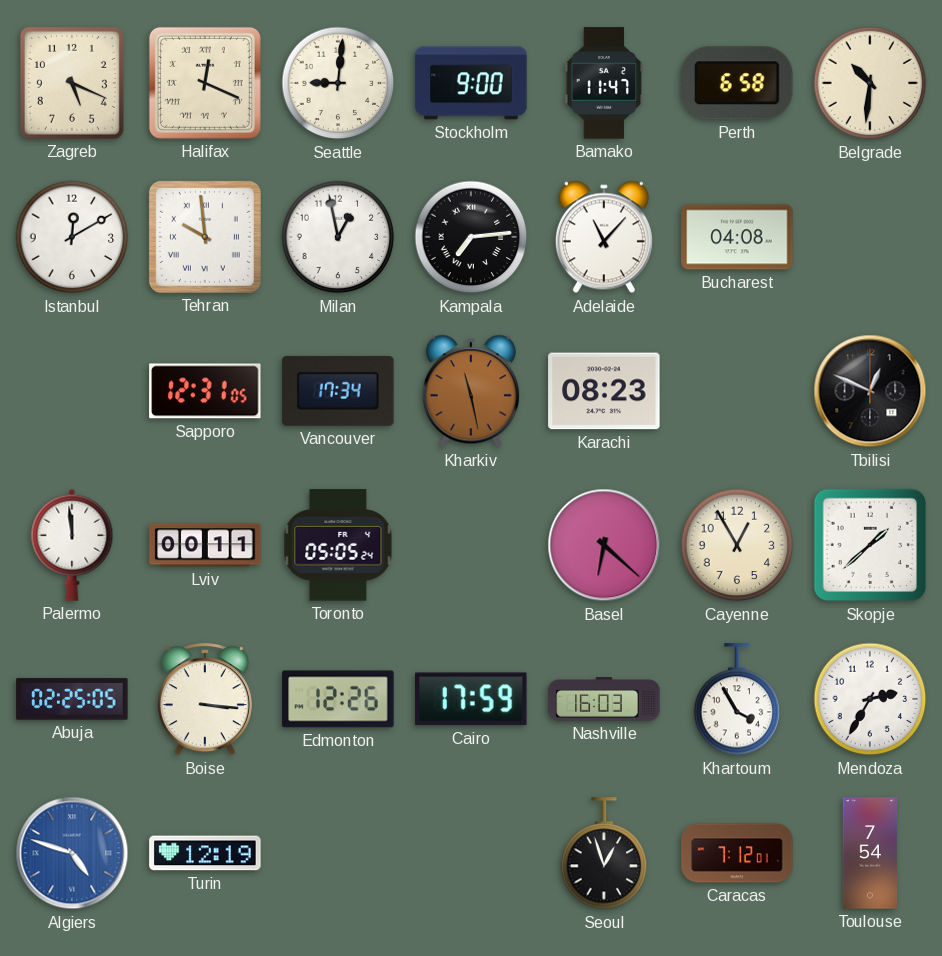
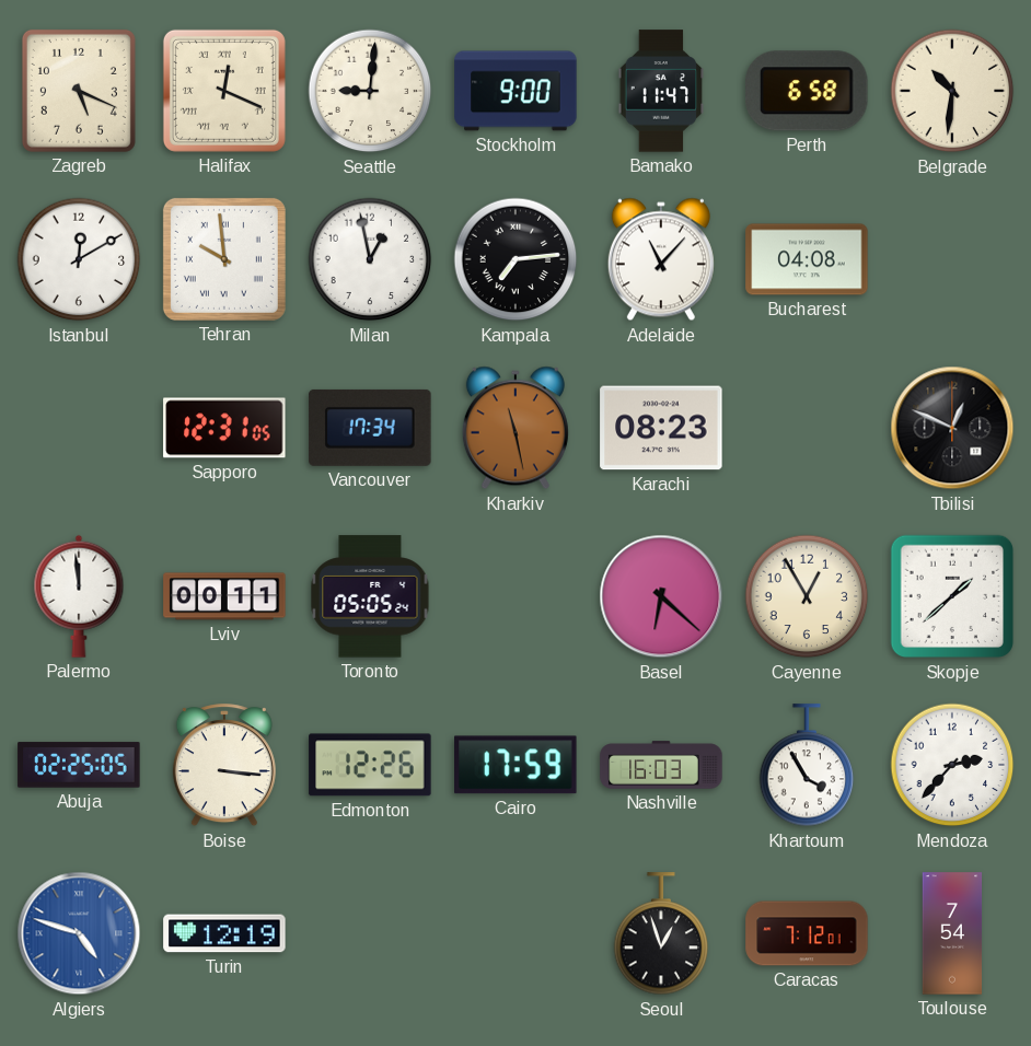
Mendoza: 2:35 -> 2:37 (952, 765)
